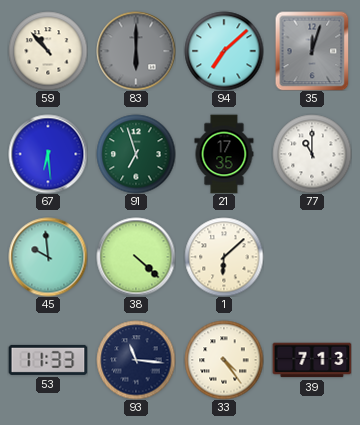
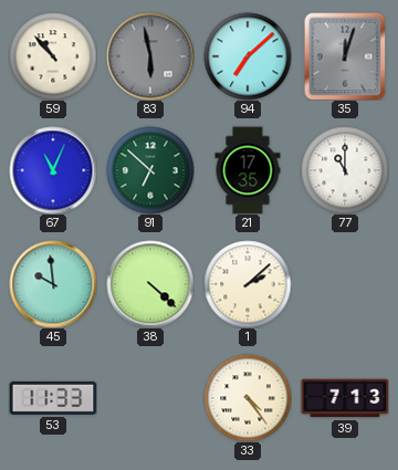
83: 6:00 -> 5:58 (150, 56)
67: 6:29 -> 11:04 (53, 170)
91: 6:57 -> 6:52 (150, 170)
1: 6:08 -> 2:08 (248, 284)
93: 11:16 -> none (136, 360)
